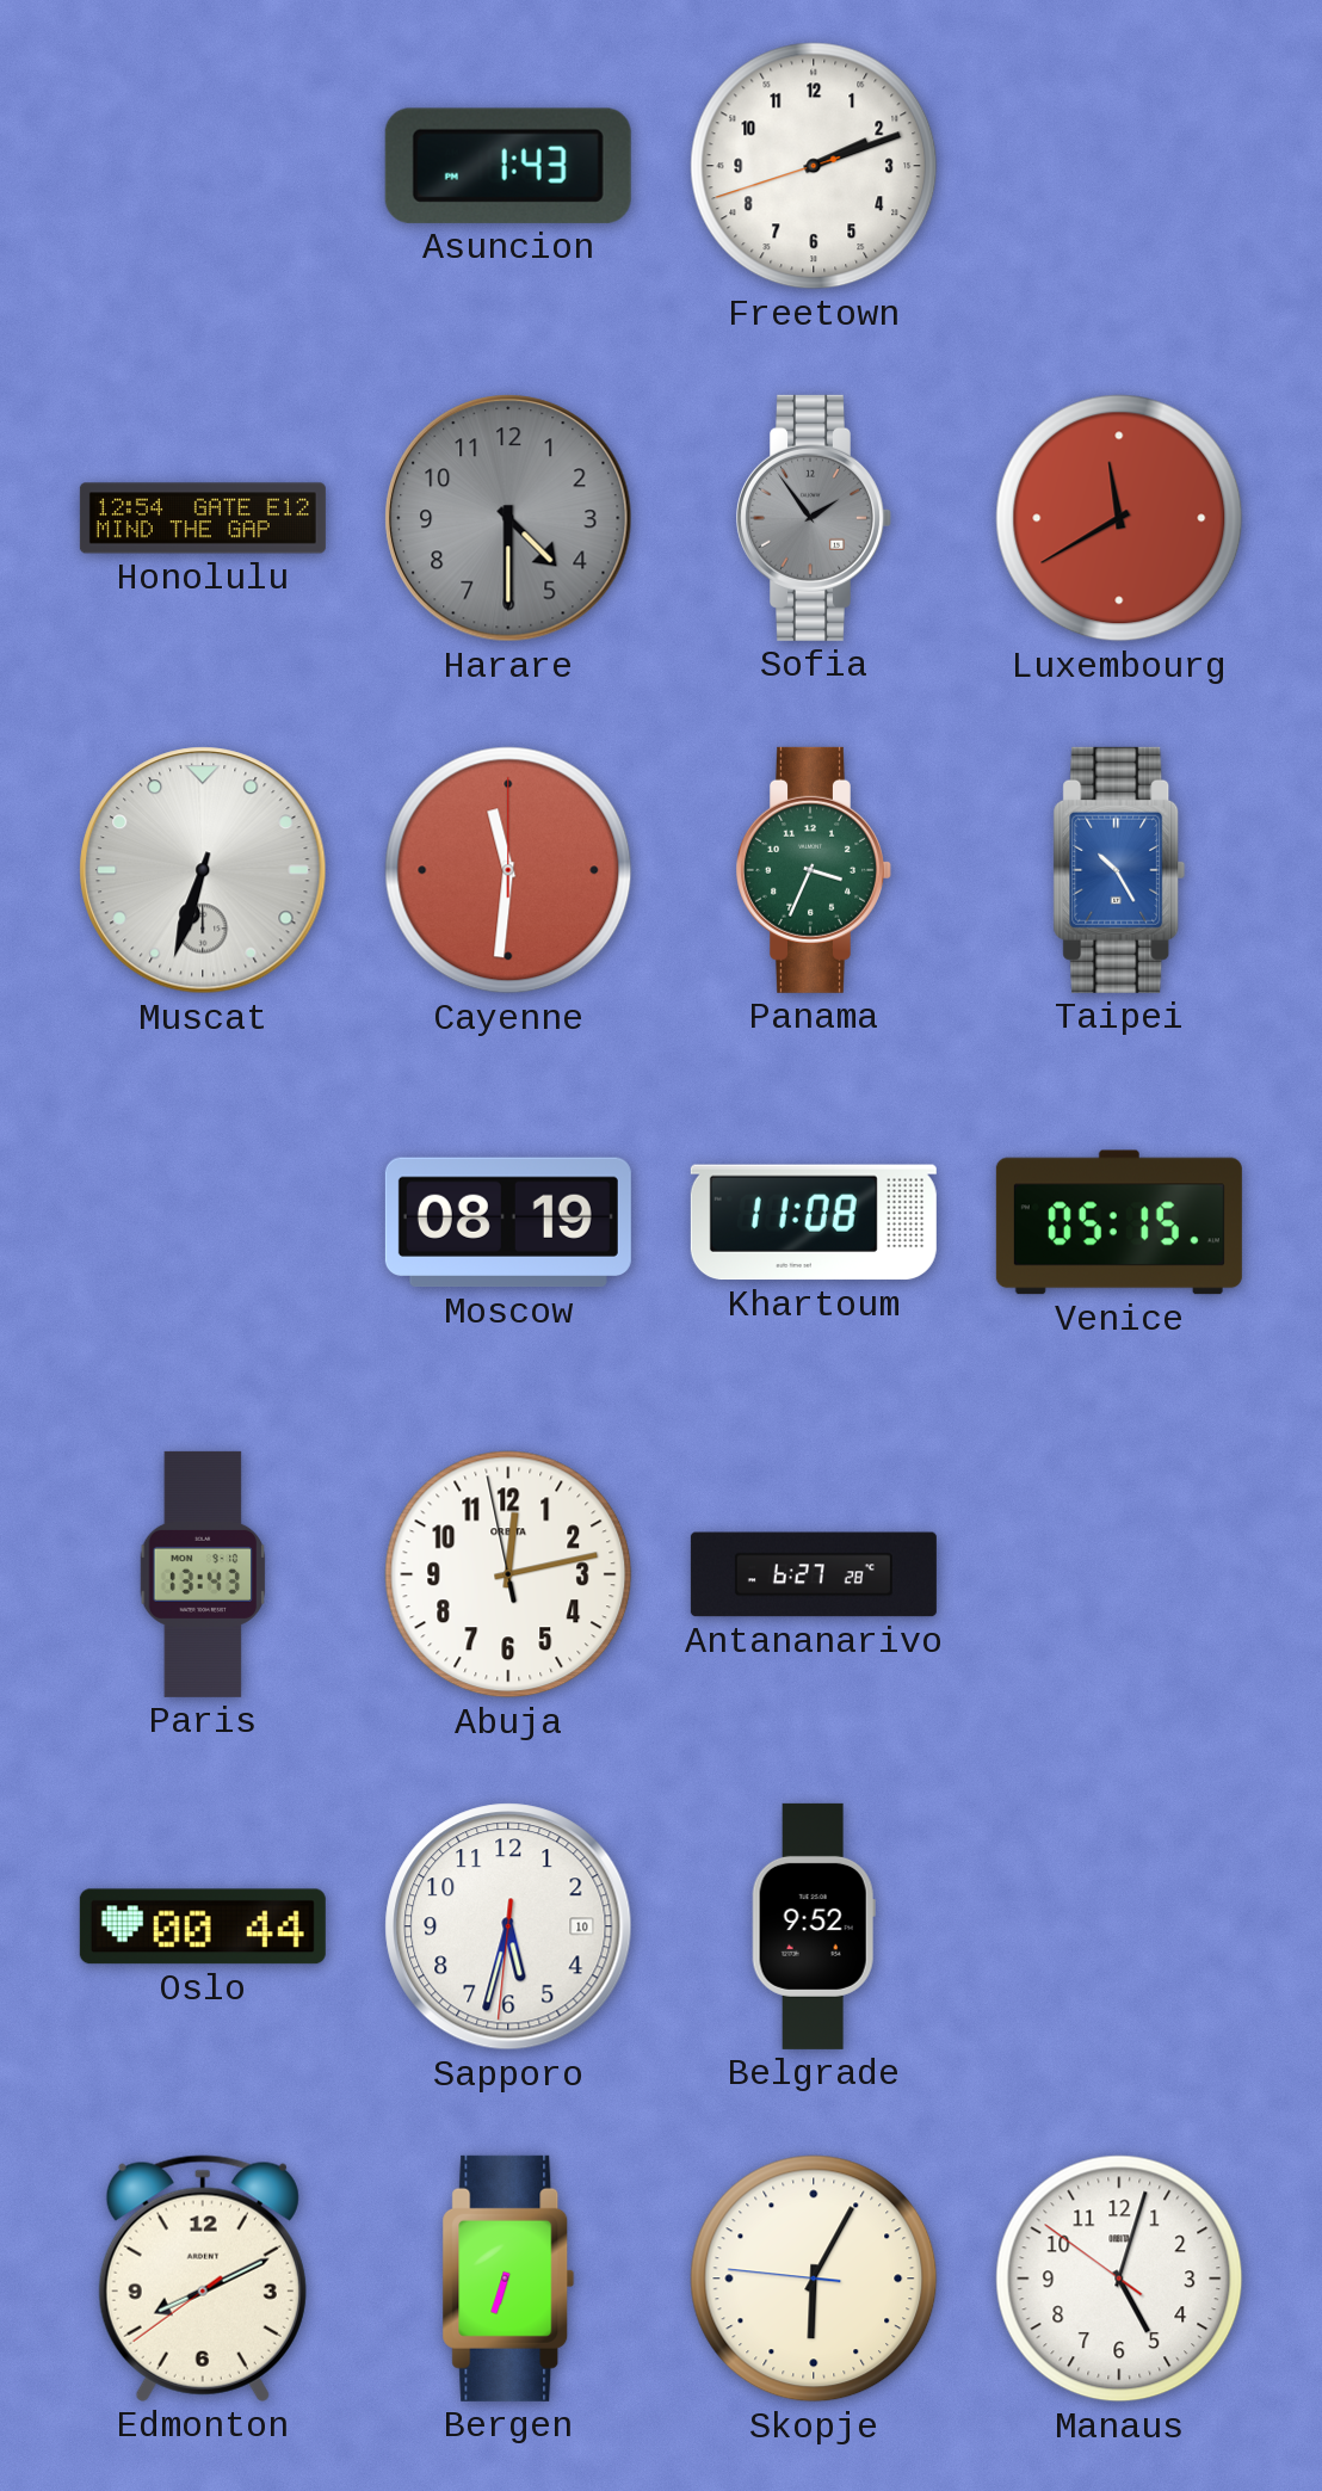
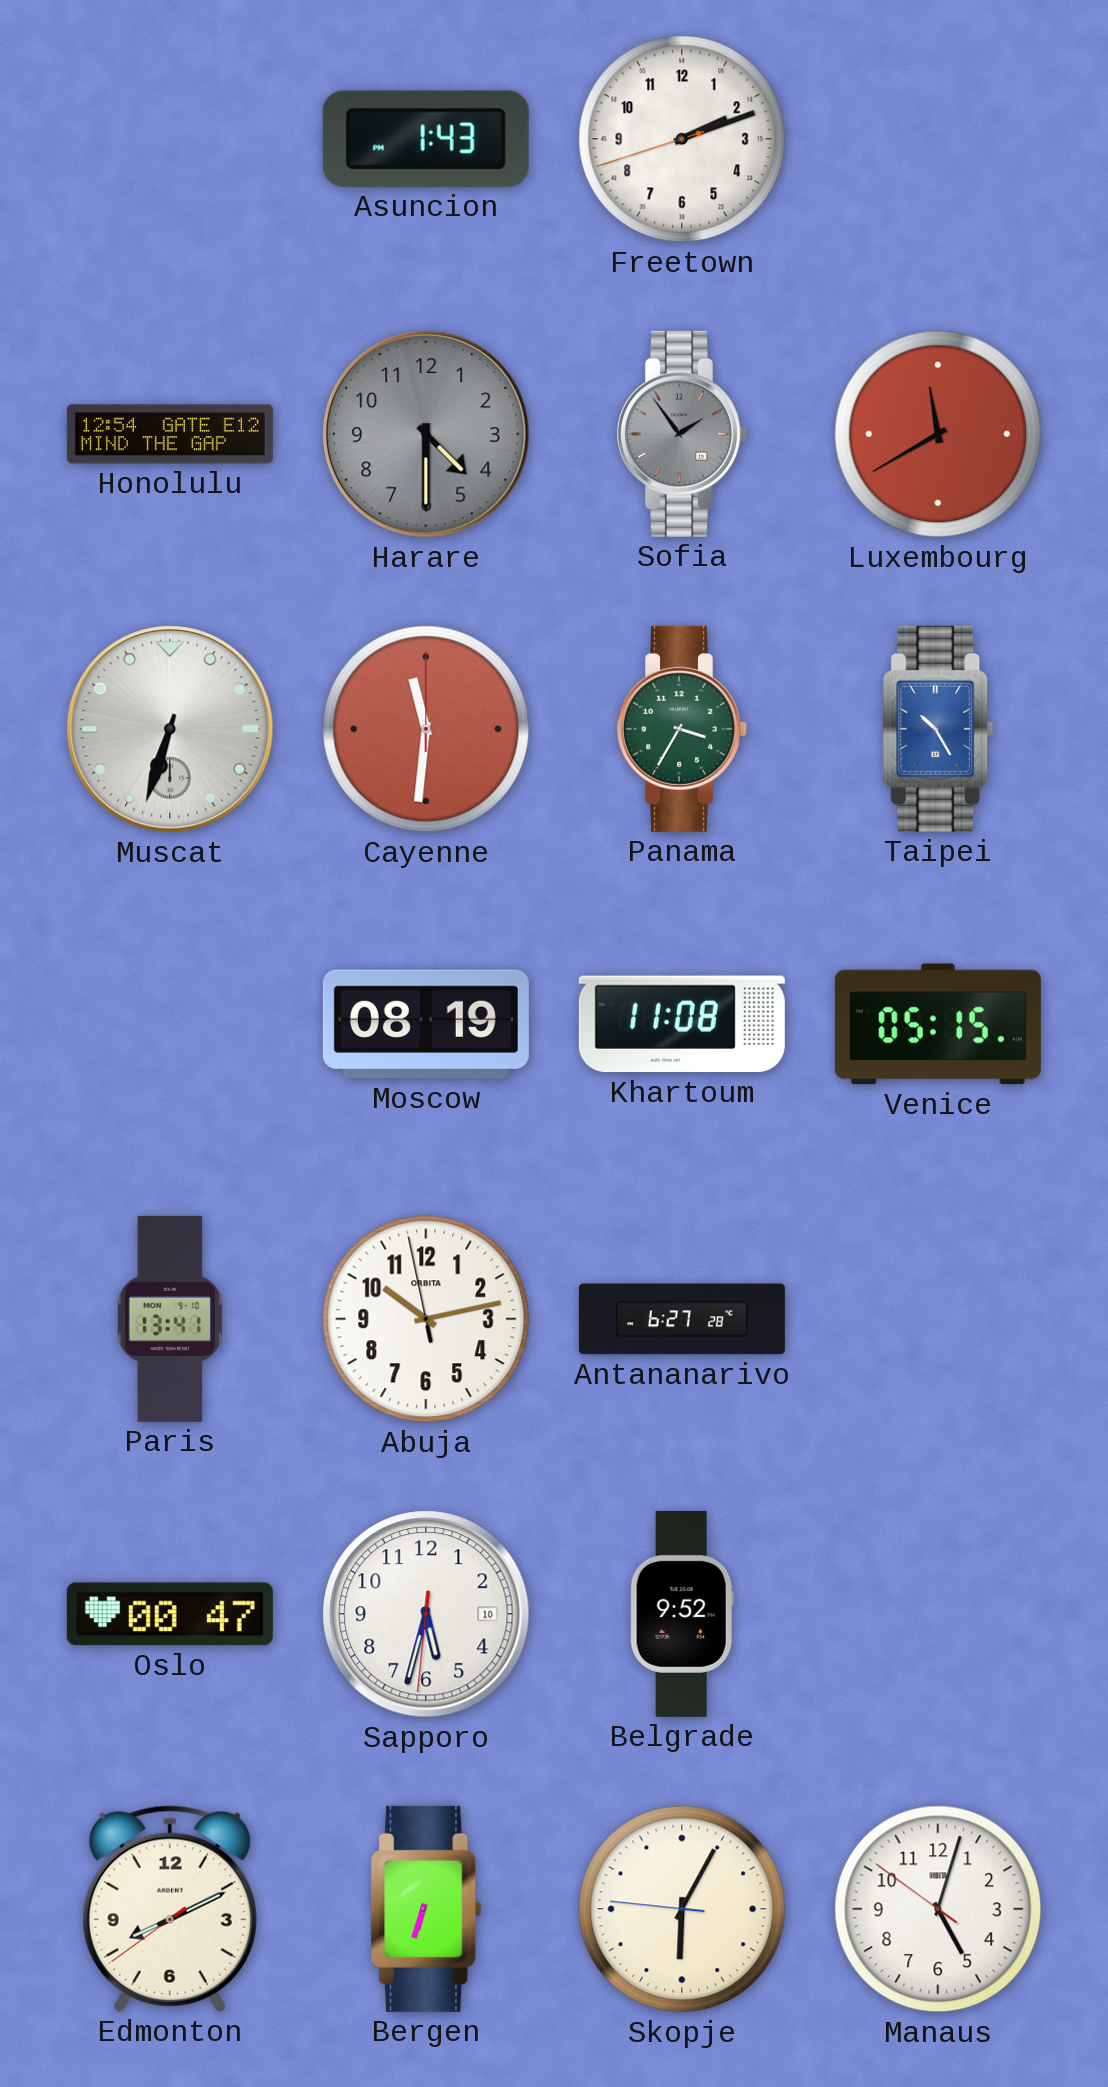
Panama: 3:34 -> 3:35 (683, 729)
Paris: 13:43 -> 13:41 (170, 1319)
Abuja: 12:12 -> 10:12 (426, 1319)
Oslo: 00:44 -> 00:47 (170, 1614)
